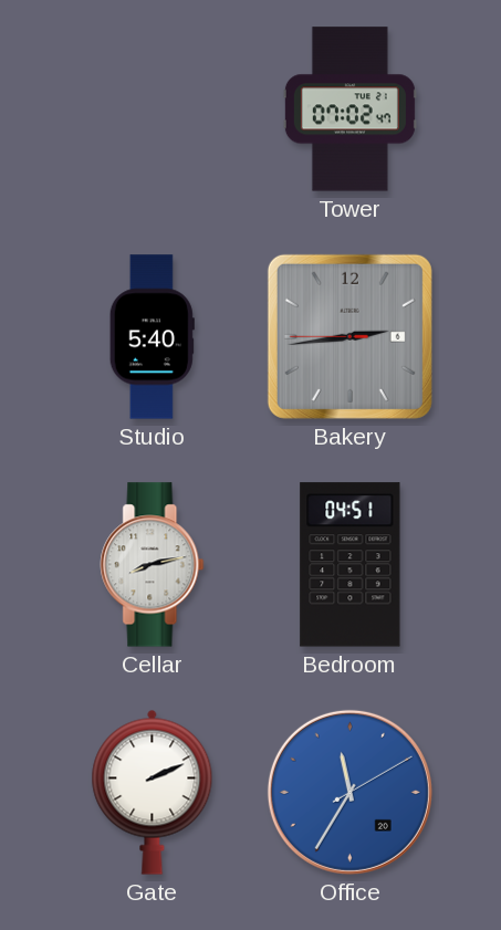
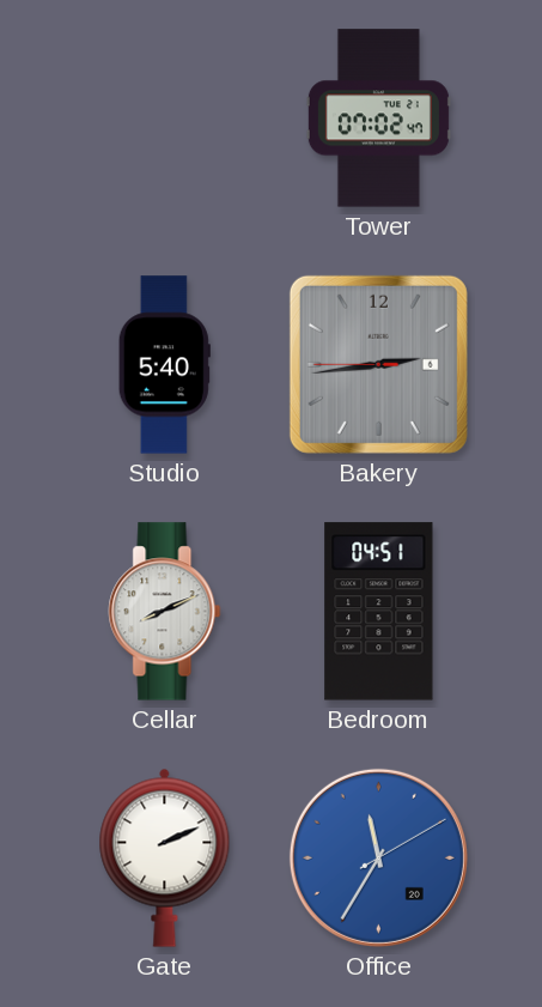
Cellar: 8:13 -> 8:11 (165, 612)
